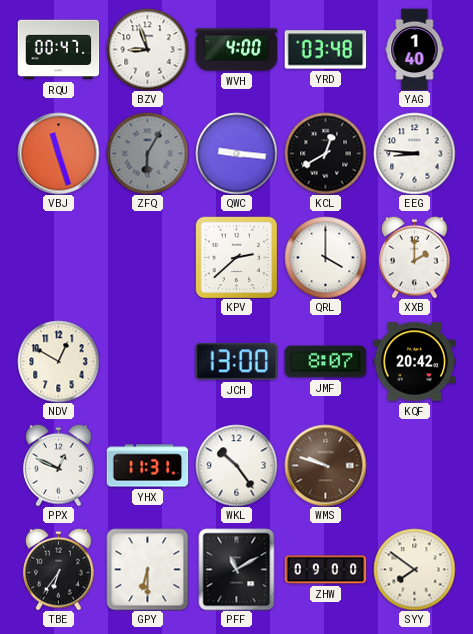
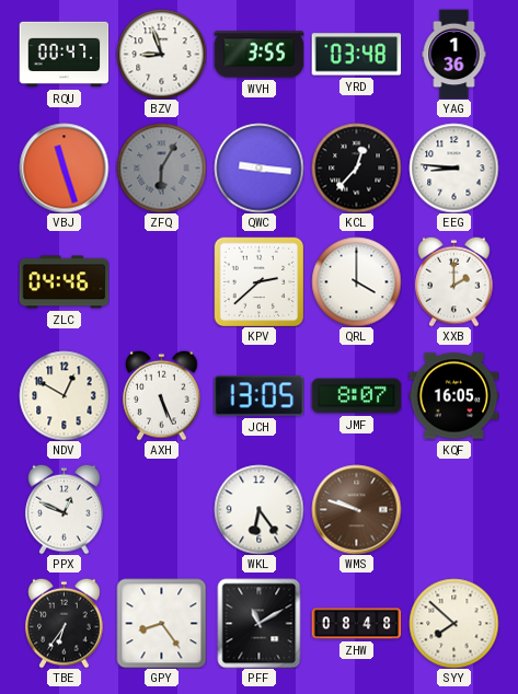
WVH: 4:00 -> 3:55 (258, 55)
YAG: 1:40 -> 1:36 (454, 54)
KCL: 12:40 -> 12:37 (356, 167)
ZLC: none -> 04:46 (64, 282)
AXH: none -> 5:26 (162, 395)
JCH: 13:00 -> 13:05 (258, 396)
KQF: 20:42 -> 16:05 (453, 396)
YHX: 11:31 -> none (147, 466)
WKL: 10:24 -> 6:24 (258, 509)
GPY: 6:30 -> 8:24 (161, 623)
ZHW: 09:00 -> 08:48 (356, 624)
SYY: 7:51 -> 7:52 (453, 623)
